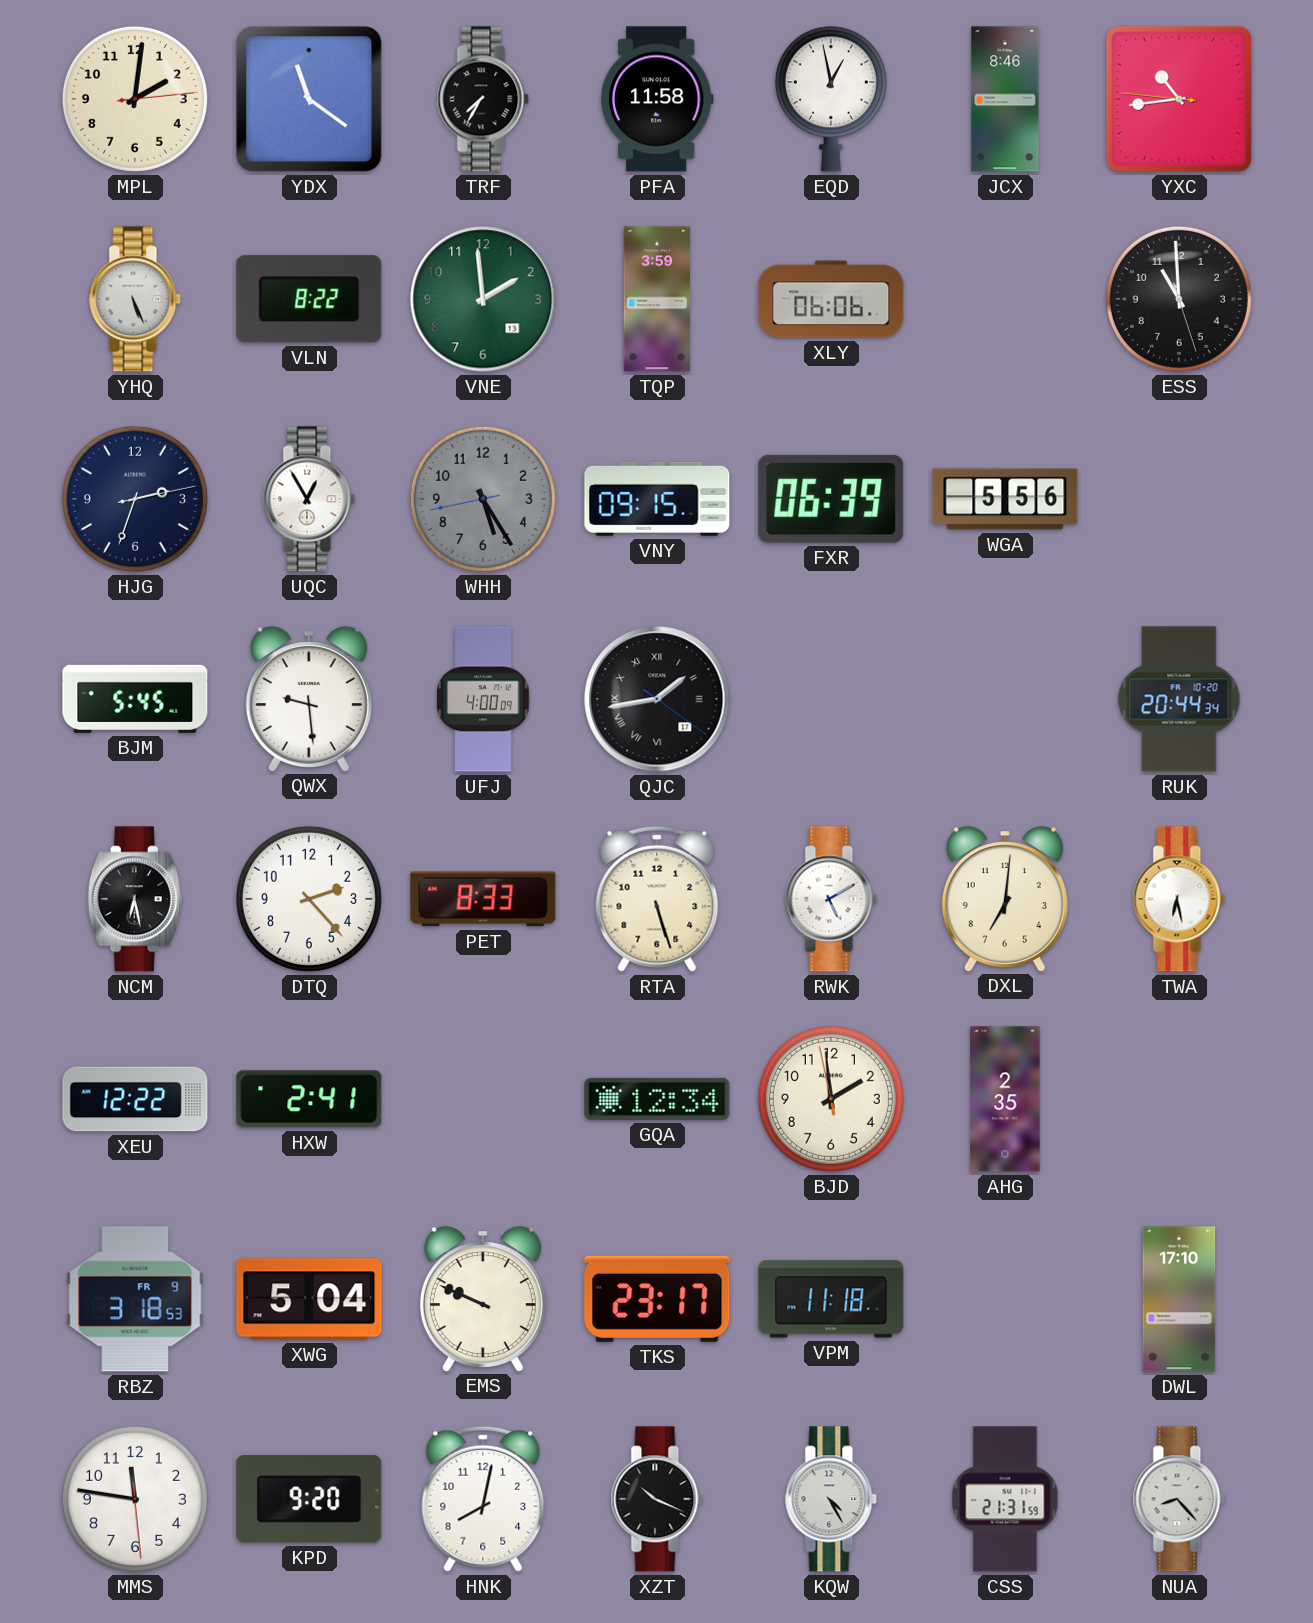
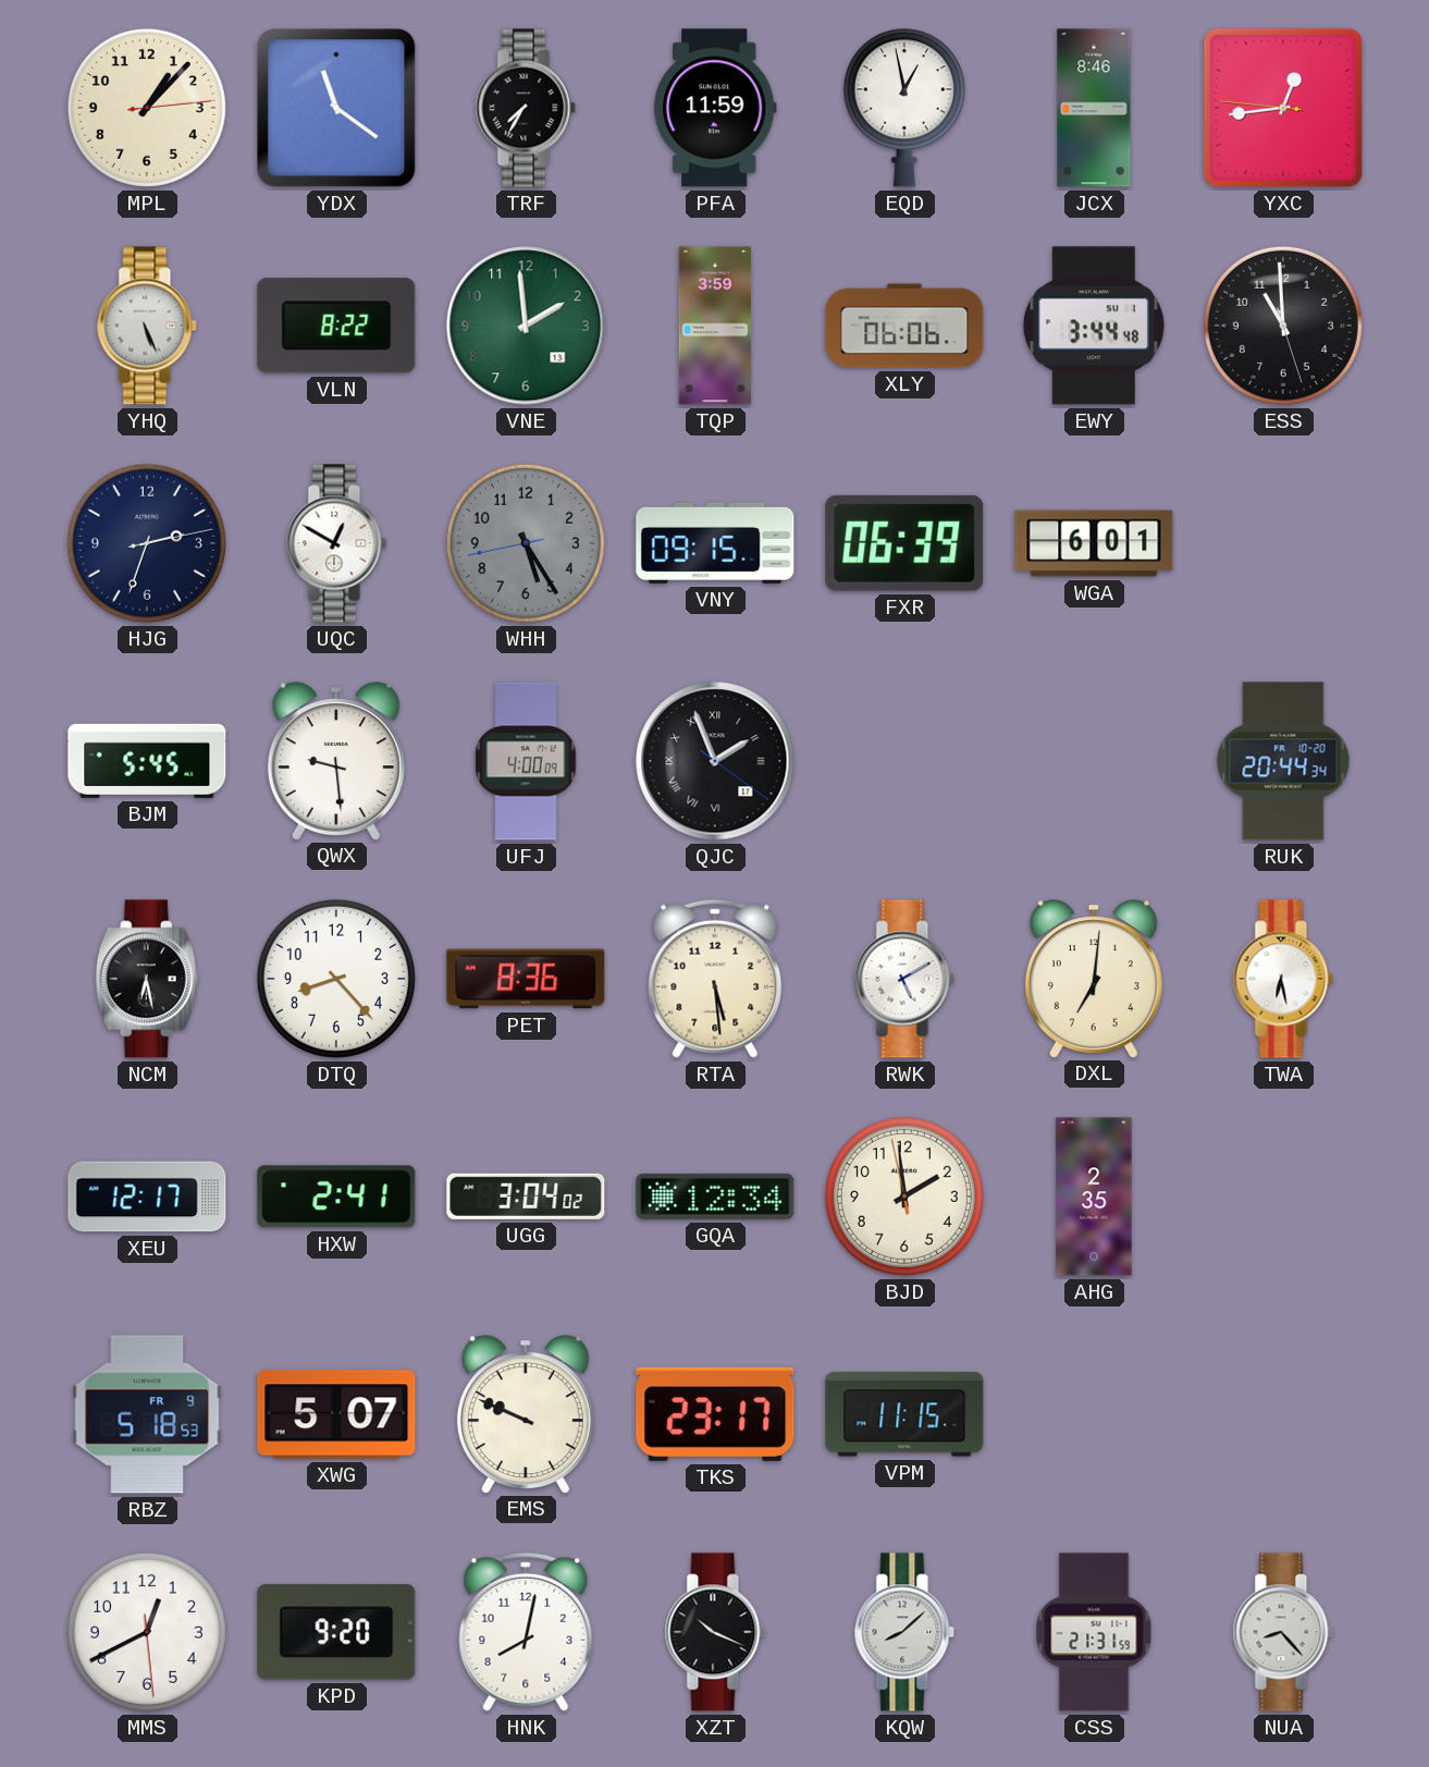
MPL: 2:01 -> 1:07 (147, 108)
PFA: 11:58 -> 11:59 (715, 108)
YXC: 10:43 -> 12:43 (1283, 108)
EWY: none -> 3:44 (1094, 326)
UQC: 12:55 -> 12:50 (336, 543)
WGA: 5:56 -> 6:01 (1094, 543)
QJC: 1:43 -> 1:56 (715, 761)
DTQ: 2:23 -> 8:23 (336, 979)
PET: 8:33 -> 8:36 (526, 979)
RTA: 5:27 -> 5:29 (715, 979)
XEU: 12:22 -> 12:17 (147, 1197)
UGG: none -> 3:04 (526, 1197)
RBZ: 3:18 -> 5:18 (147, 1414)
XWG: 5:04 -> 5:07 (336, 1414)
VPM: 11:18 -> 11:15 (904, 1414)
DWL: 17:10 -> none (1179, 1299)
MMS: 11:46 -> 12:40 (147, 1632)
KQW: 4:25 -> 8:08 (904, 1632)
